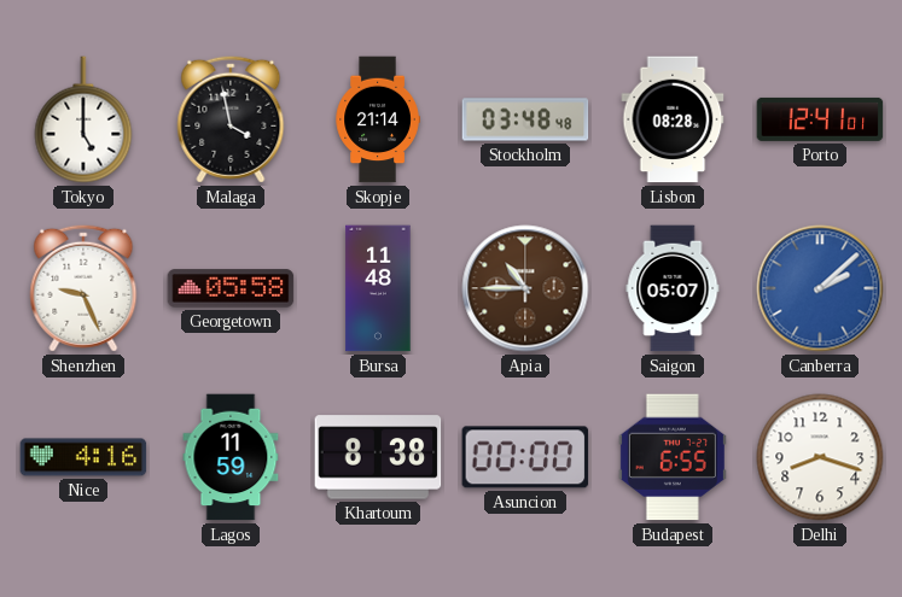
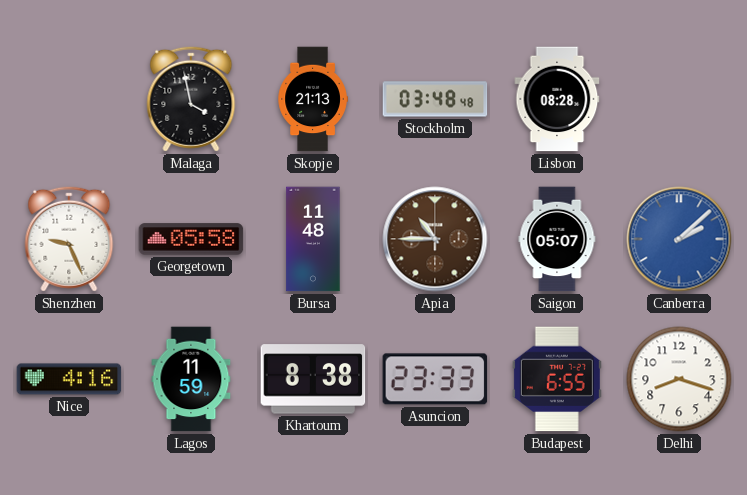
Tokyo: 5:00 -> none (83, 119)
Skopje: 21:14 -> 21:13 (313, 99)
Porto: 12:41 -> none (820, 119)
Asuncion: 00:00 -> 23:33 (435, 379)
